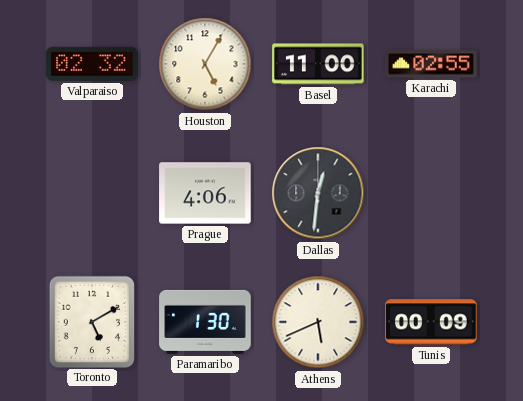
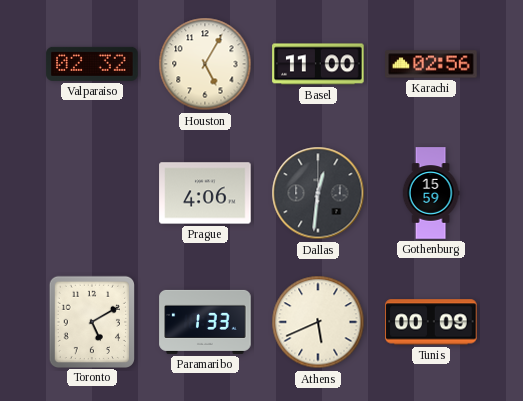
Karachi: 02:55 -> 02:56 (431, 64)
Gothenburg: none -> 15:59 (431, 193)
Paramaribo: 1:30 -> 1:33 (205, 322)
